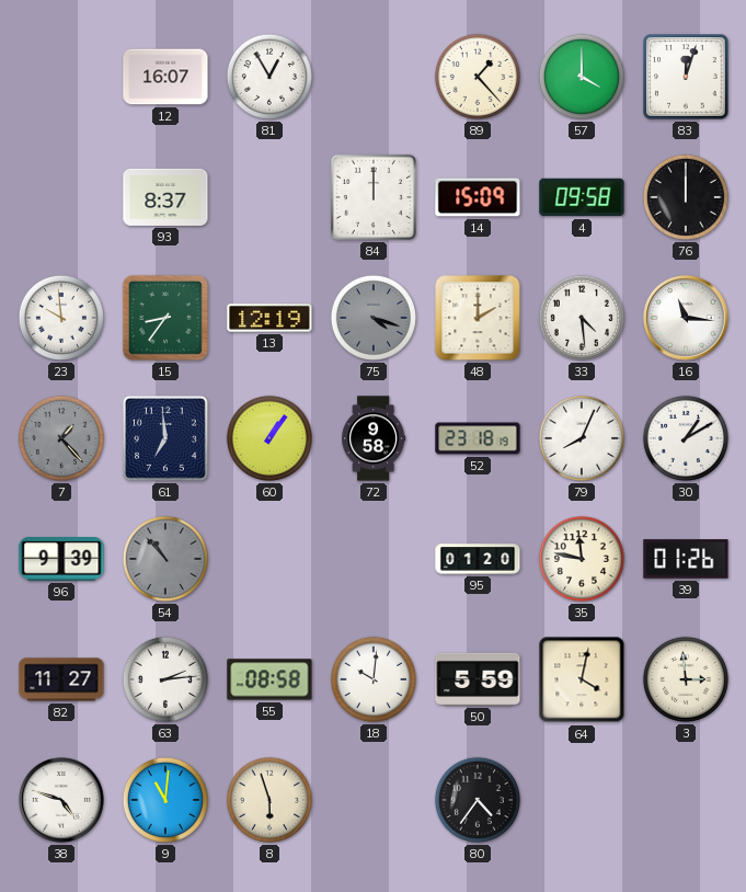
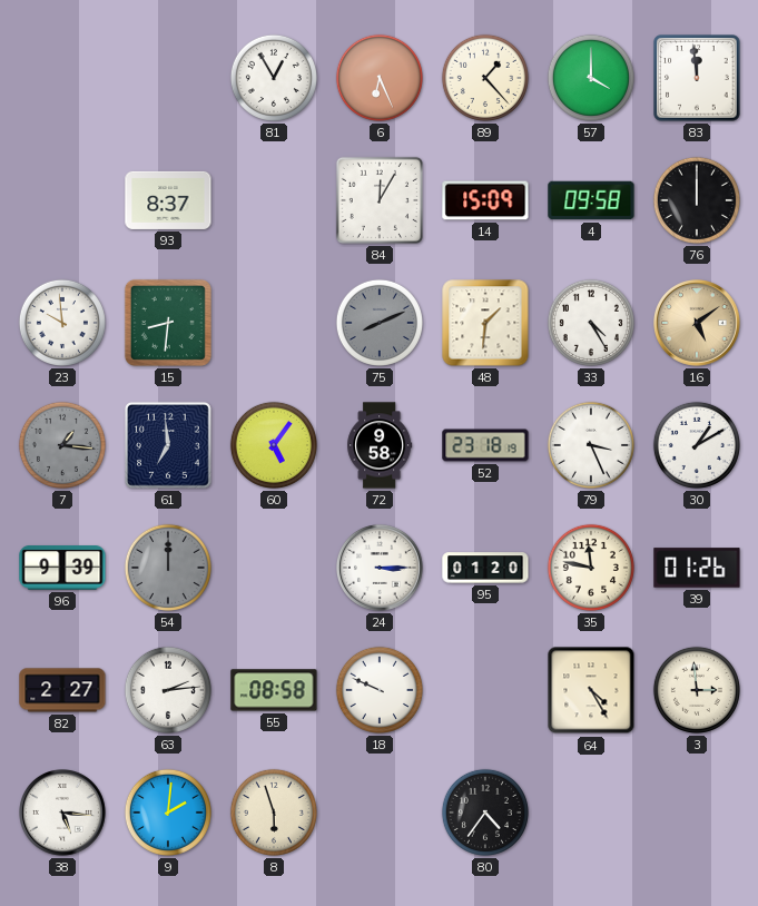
12: 16:07 -> none (165, 77)
6: none -> 6:26 (380, 78)
83: 12:03 -> 11:59 (697, 78)
84: 12:00 -> 12:05 (380, 200)
15: 8:36 -> 8:31 (168, 323)
13: 12:19 -> none (269, 318)
75: 4:18 -> 8:11 (380, 323)
48: 2:00 -> 1:31 (485, 323)
33: 4:29 -> 4:25 (591, 323)
16: 11:16 -> 5:09 (698, 324)
16 dial: white -> champagne (698, 324)
7: 1:23 -> 1:16 (62, 445)
60: 1:06 -> 5:06 (274, 445)
79: 8:04 -> 3:26 (591, 445)
54: 10:53 -> 12:00 (168, 568)
24: none -> 3:15 (381, 569)
82: 11:27 -> 2:27 (62, 690)
18: 10:01 -> 9:49 (380, 690)
50: 5:59 -> none (478, 679)
64: 4:02 -> 4:25 (591, 690)
38: 4:48 -> 5:16 (63, 814)
9: 11:01 -> 2:01 (168, 813)
